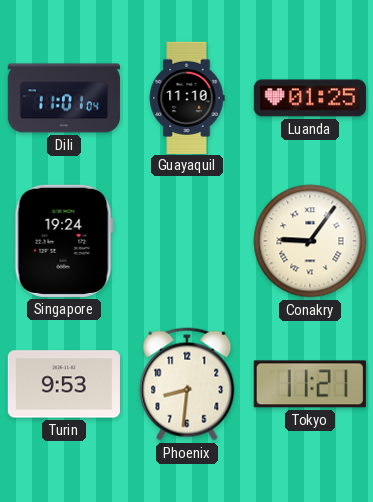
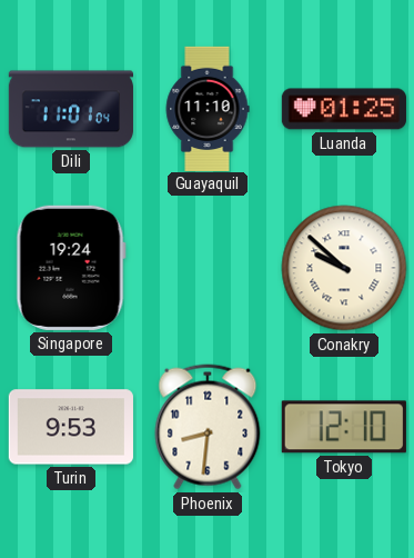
Conakry: 9:06 -> 9:52 (344, 268)
Tokyo: 11:21 -> 12:10 (344, 427)
